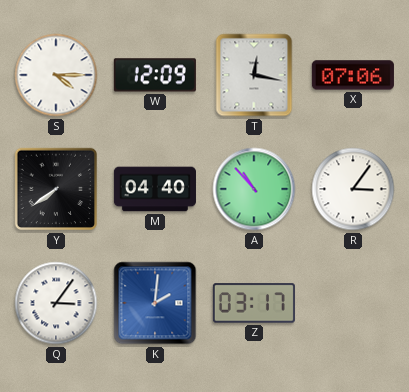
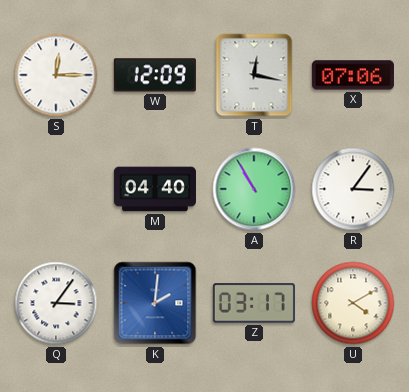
S: 4:15 -> 12:15 (56, 75)
Y: 7:39 -> none (56, 189)
A: 10:53 -> 10:55 (254, 189)
U: none -> 4:10 (353, 303)
